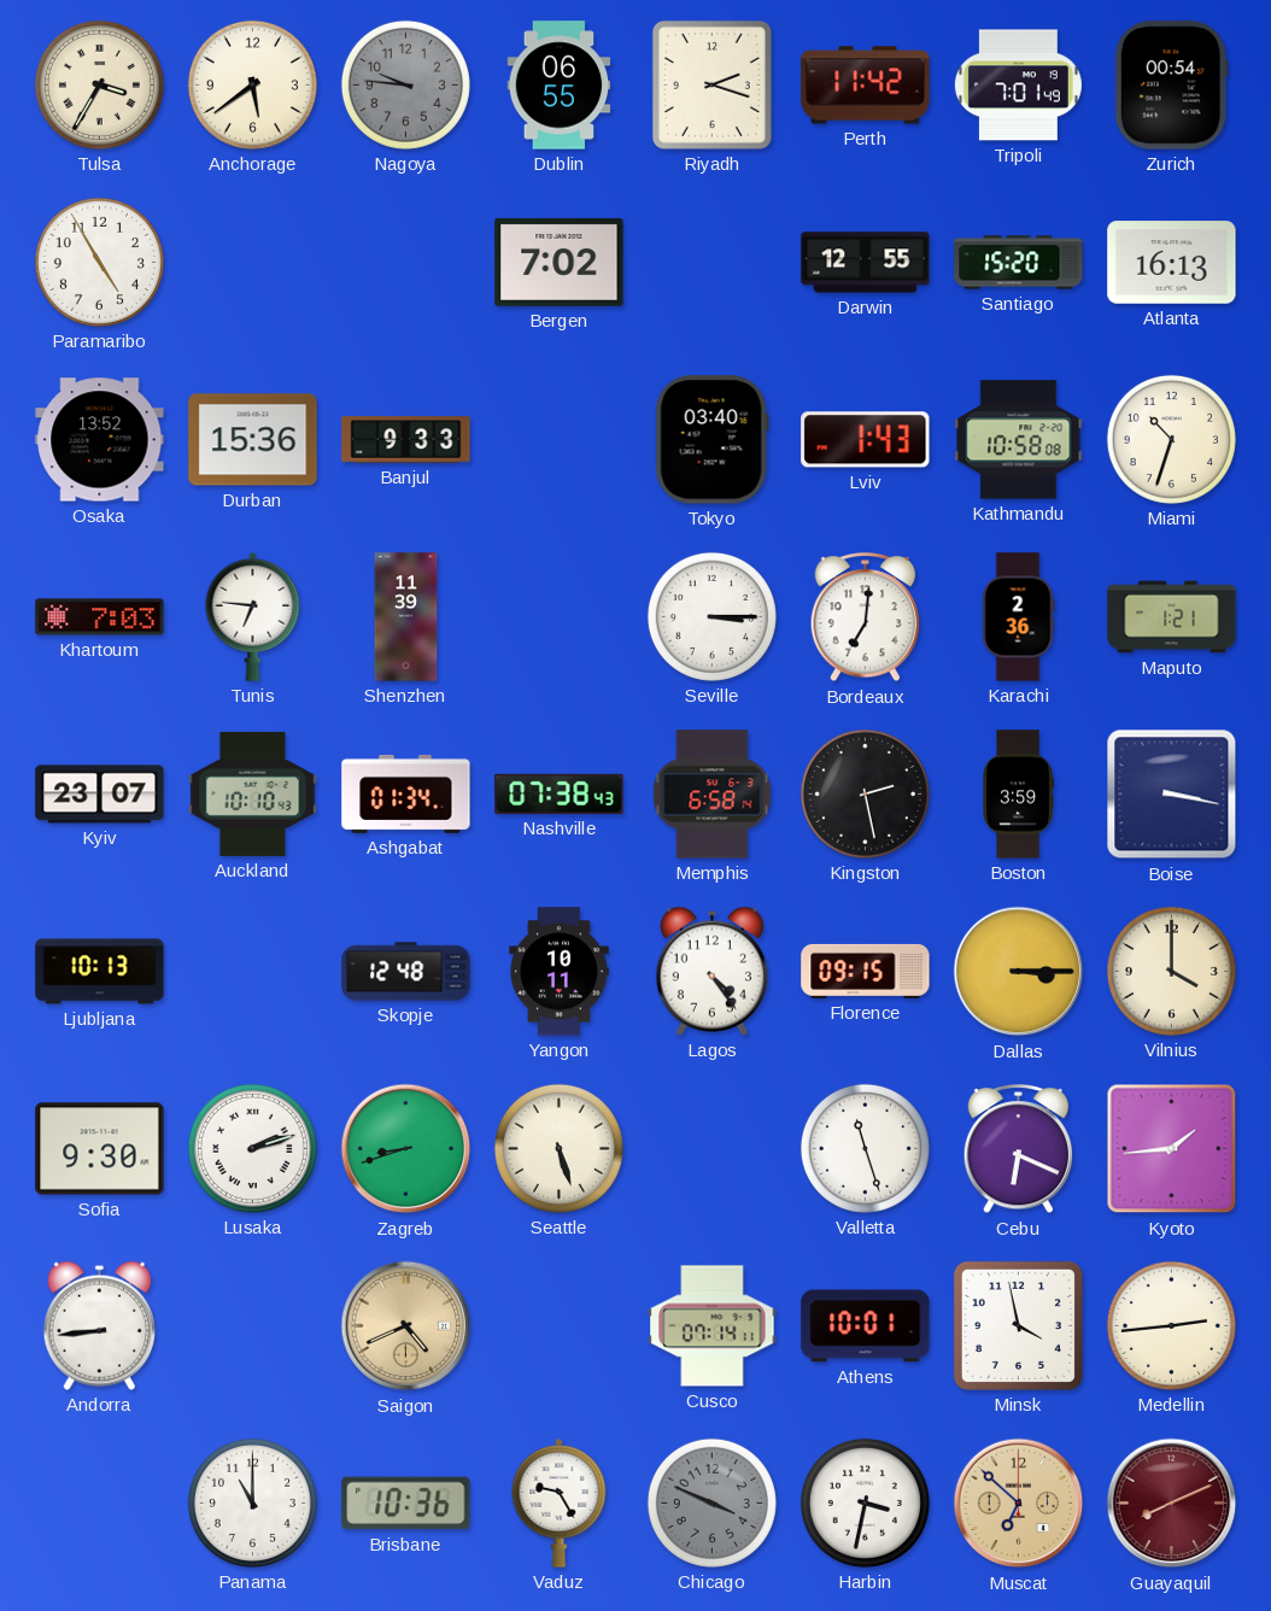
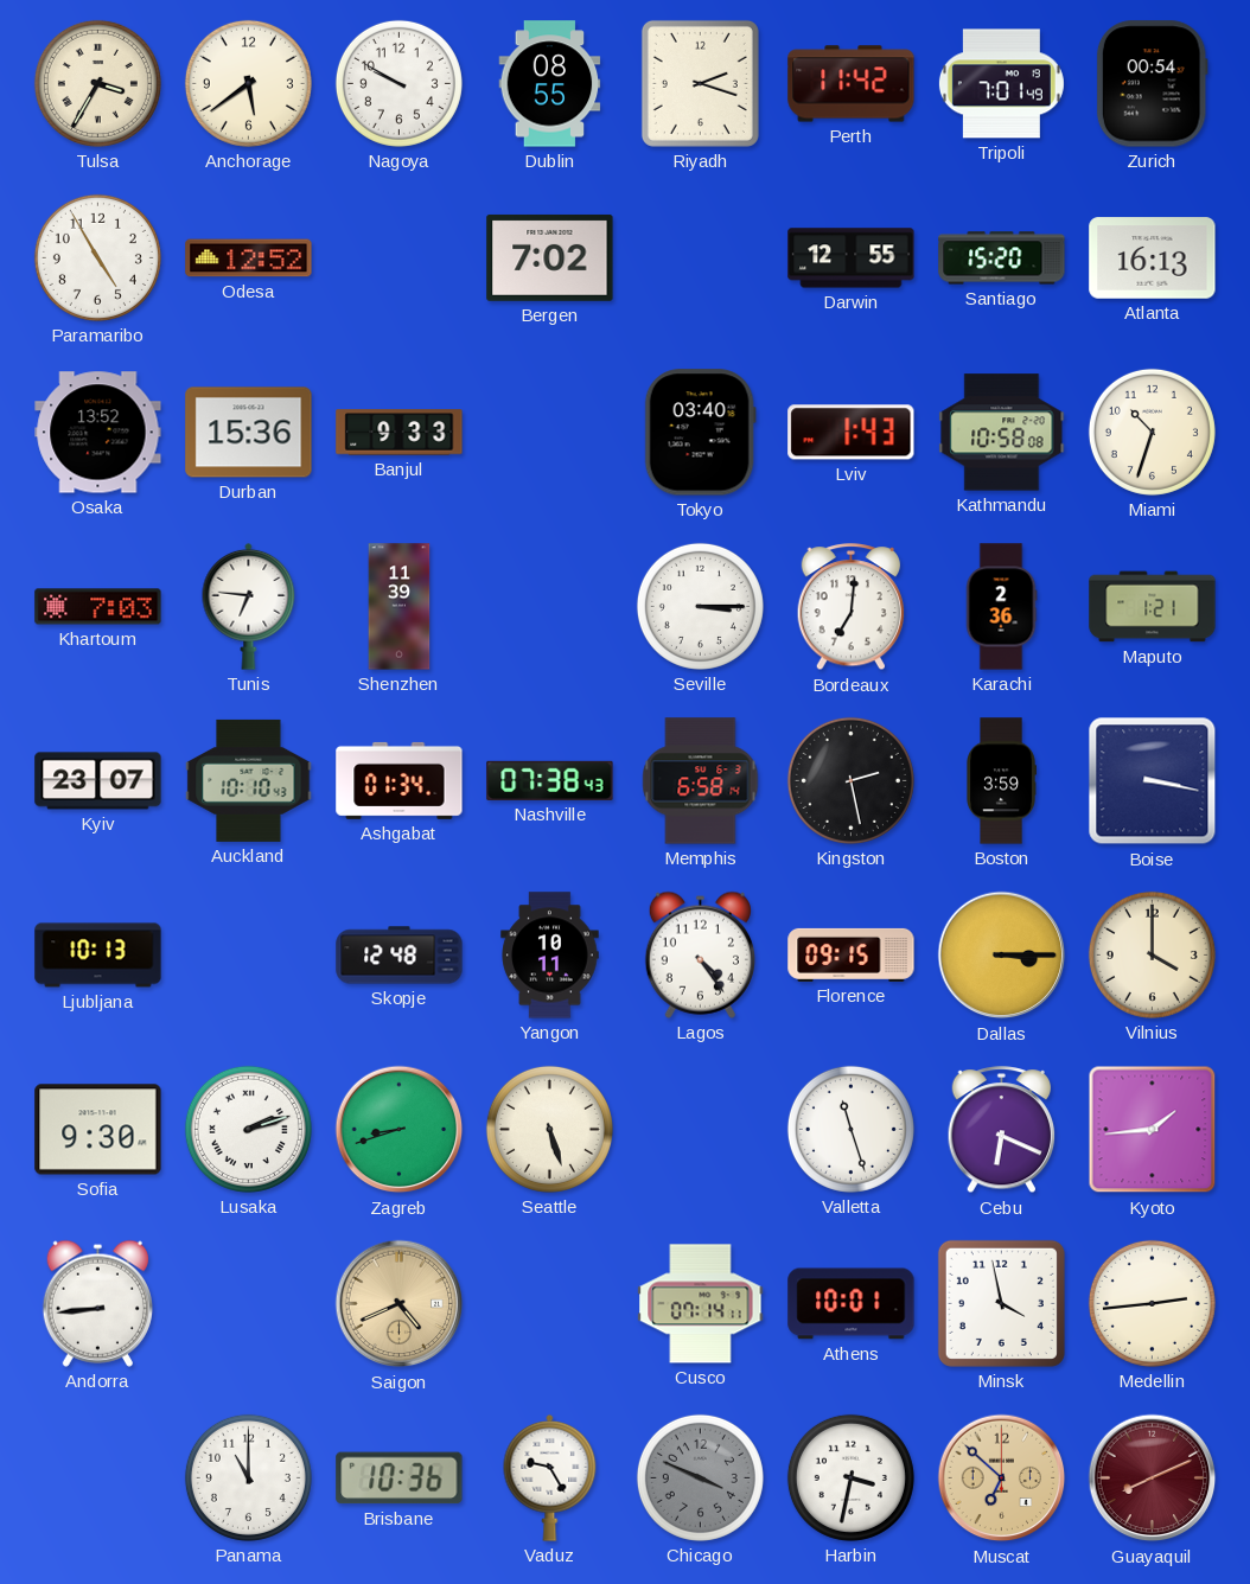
Nagoya: 9:46 -> 9:50 (398, 83)
Nagoya dial: grey -> white (398, 83)
Dublin: 06:55 -> 08:55 (550, 84)
Odesa: none -> 12:52 (249, 258)
